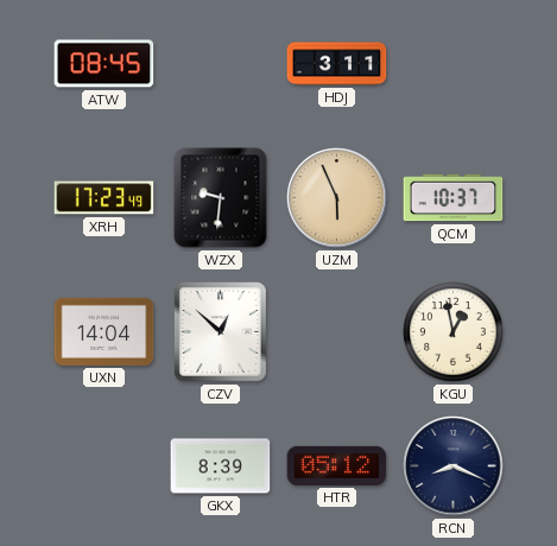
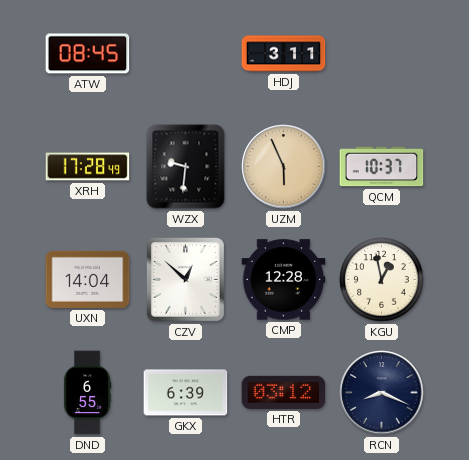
XRH: 17:23 -> 17:28 (88, 167)
CMP: none -> 12:28 (284, 280)
DND: none -> 6:55 (87, 393)
GKX: 8:39 -> 6:39 (186, 393)
HTR: 05:12 -> 03:12 (284, 392)
